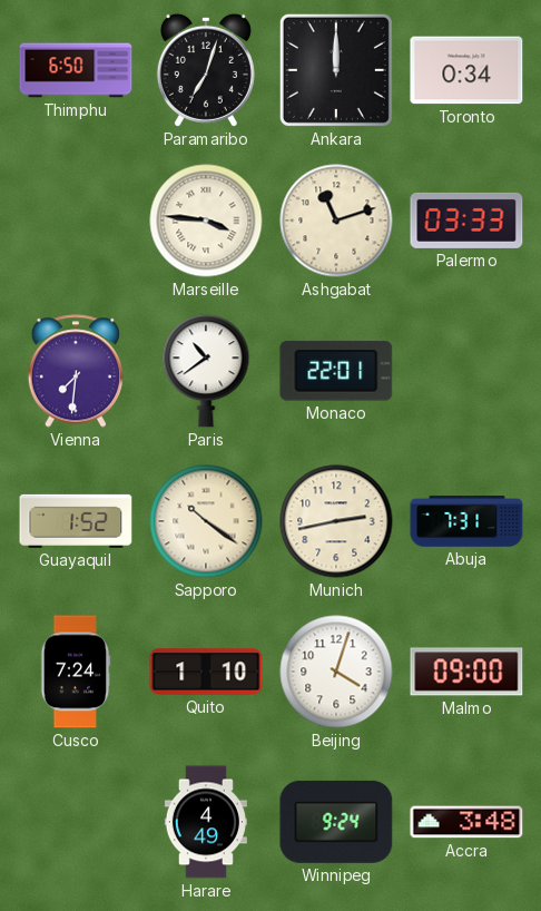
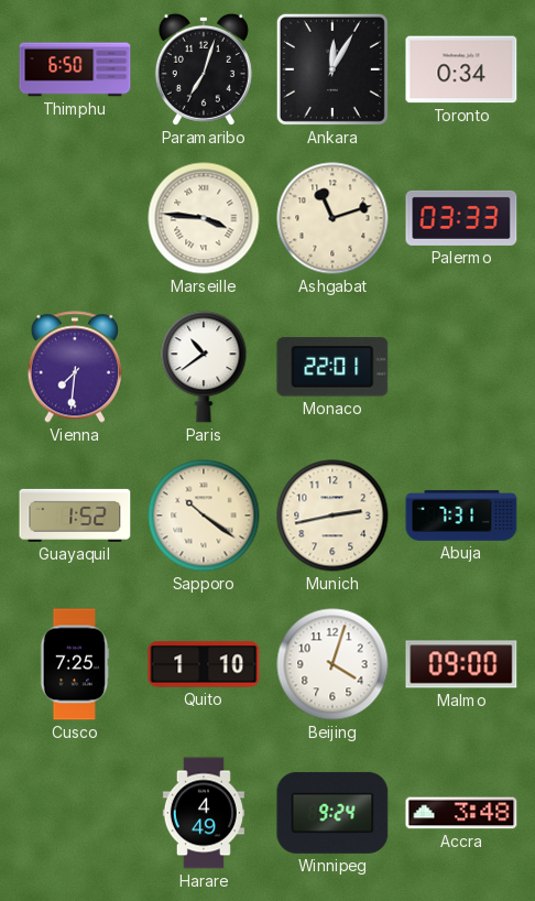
Ankara: 12:00 -> 12:05 (332, 69)
Cusco: 7:24 -> 7:25 (75, 664)
